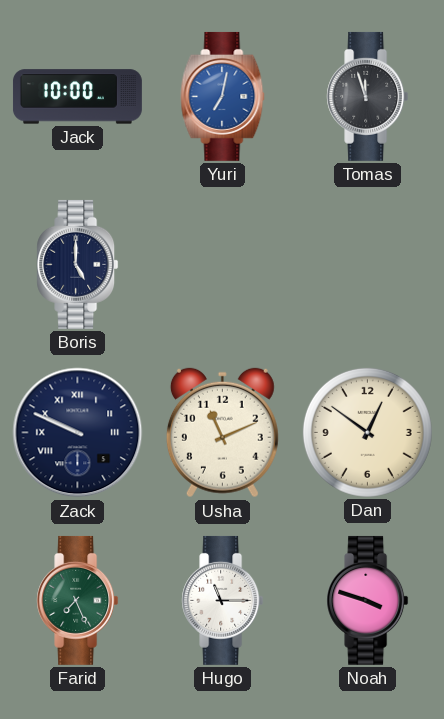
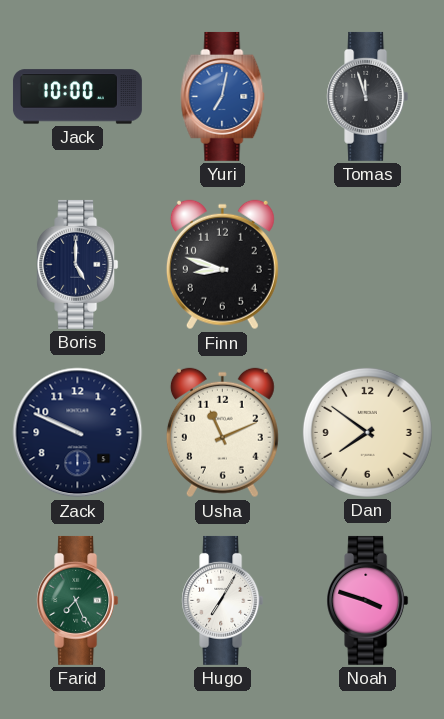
Finn: none -> 8:48 (222, 265)
Zack numerals: Roman -> Arabic (78, 433)
Dan: 12:51 -> 7:51 (367, 432)
Hugo: 11:15 -> 7:05 (223, 600)
